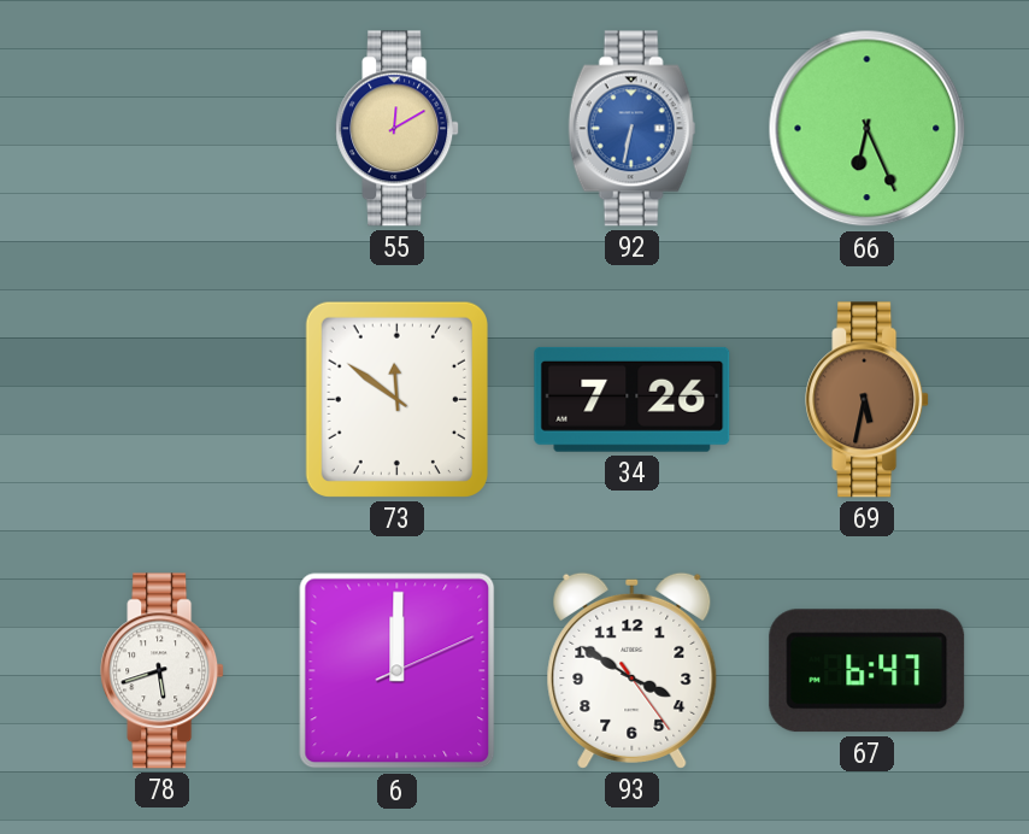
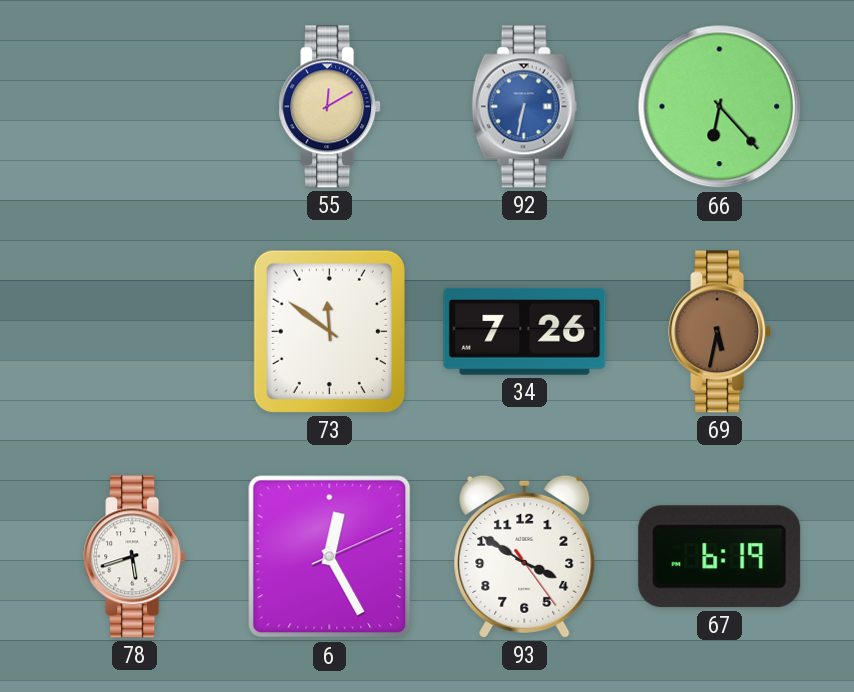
66: 6:26 -> 6:23 (720, 107)
6: 12:00 -> 12:25 (330, 557)
67: 6:47 -> 6:19 (720, 557)
